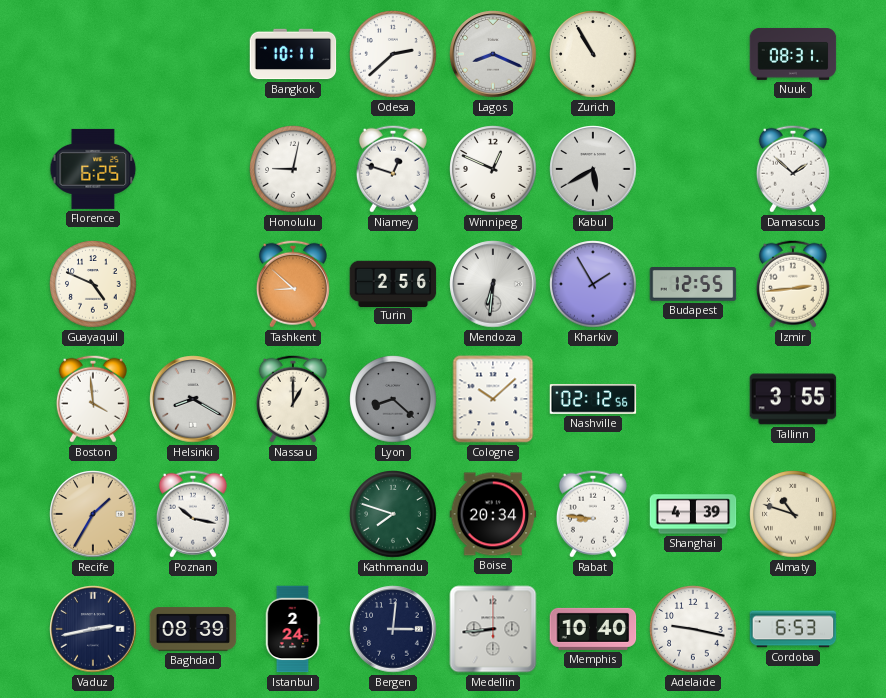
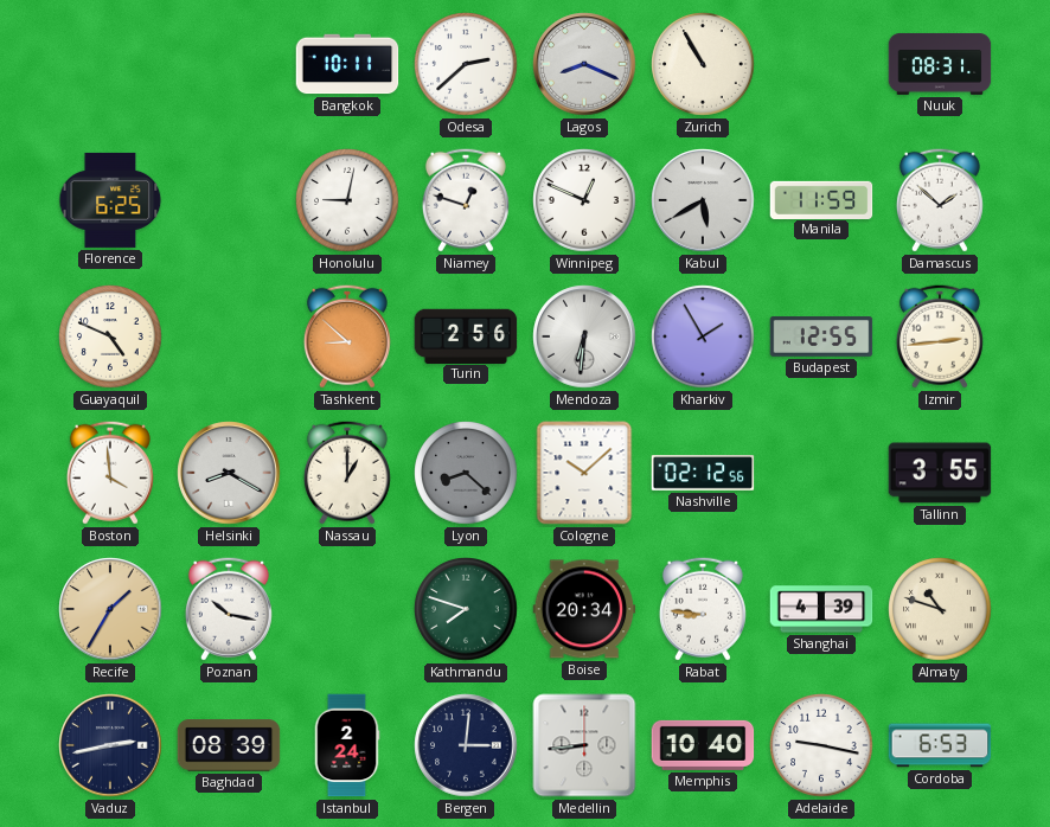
Manila: none -> 11:59 (821, 199)
